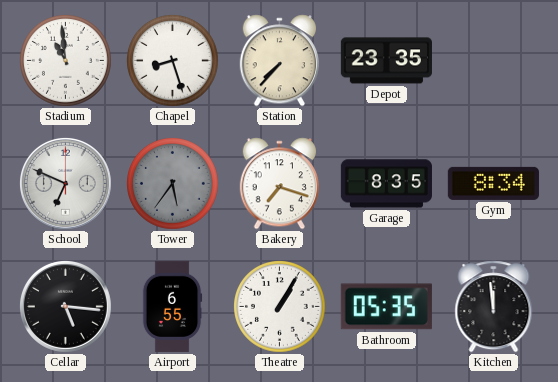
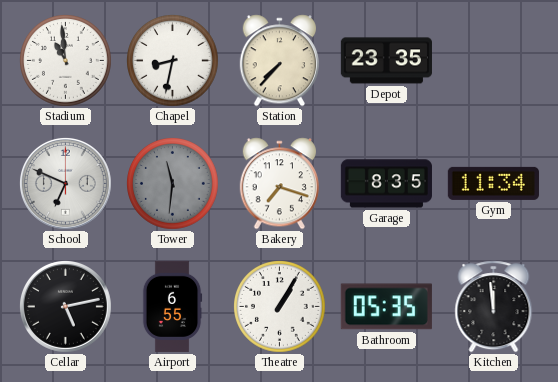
Chapel: 8:27 -> 8:32 (173, 61)
Tower: 5:36 -> 11:31 (173, 184)
Gym: 8:34 -> 11:34 (493, 183)
Cellar: 5:16 -> 5:13 (65, 306)
